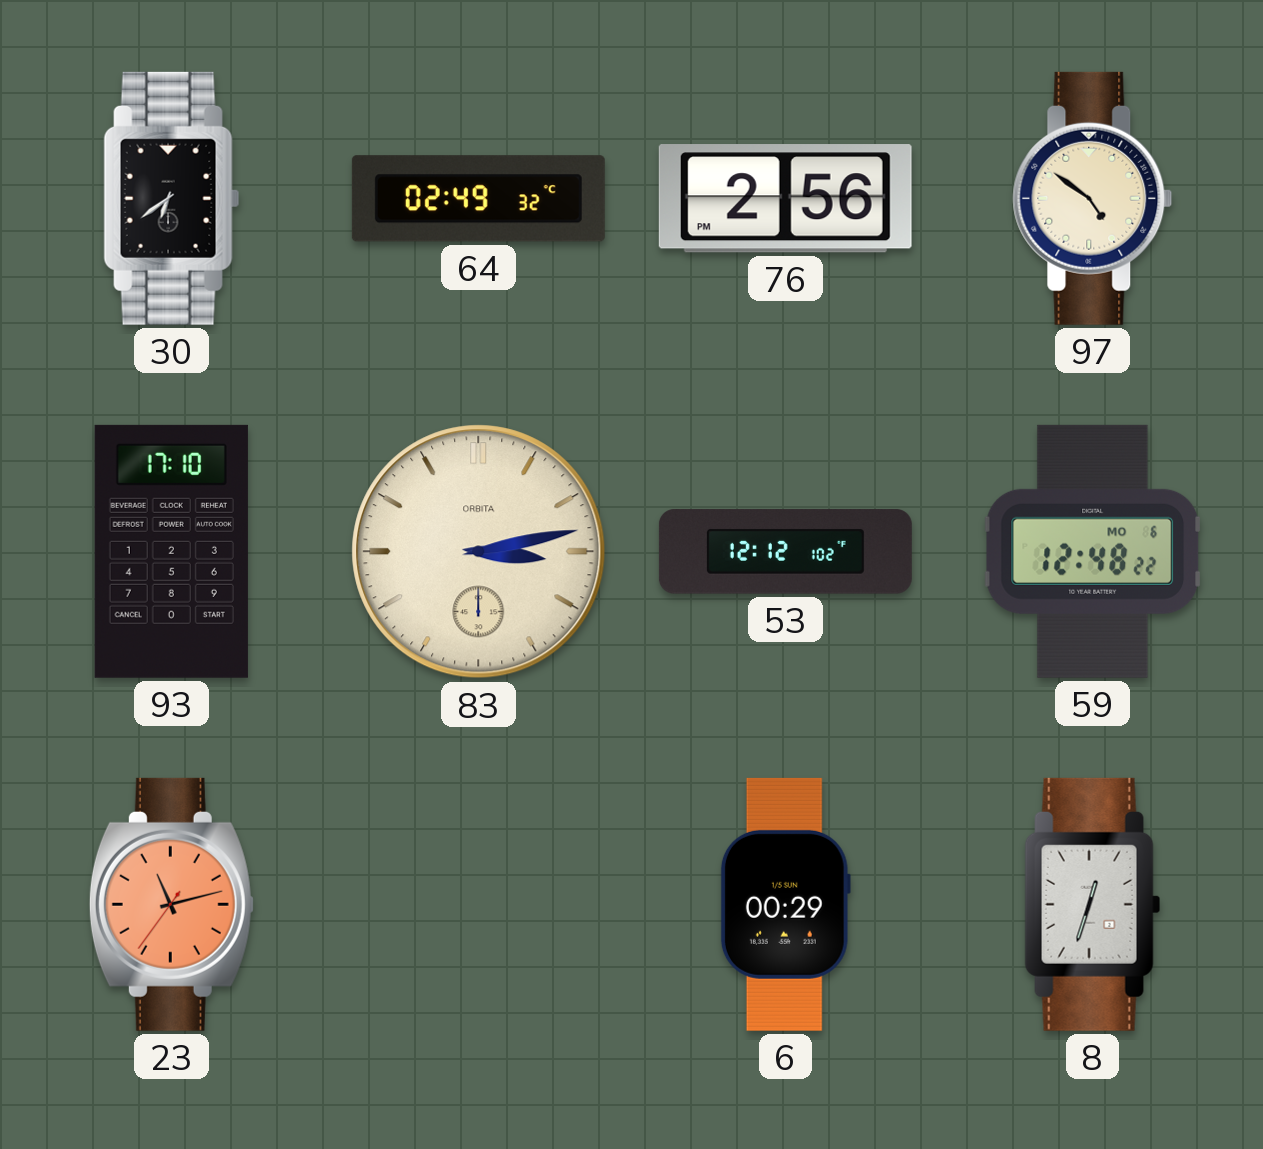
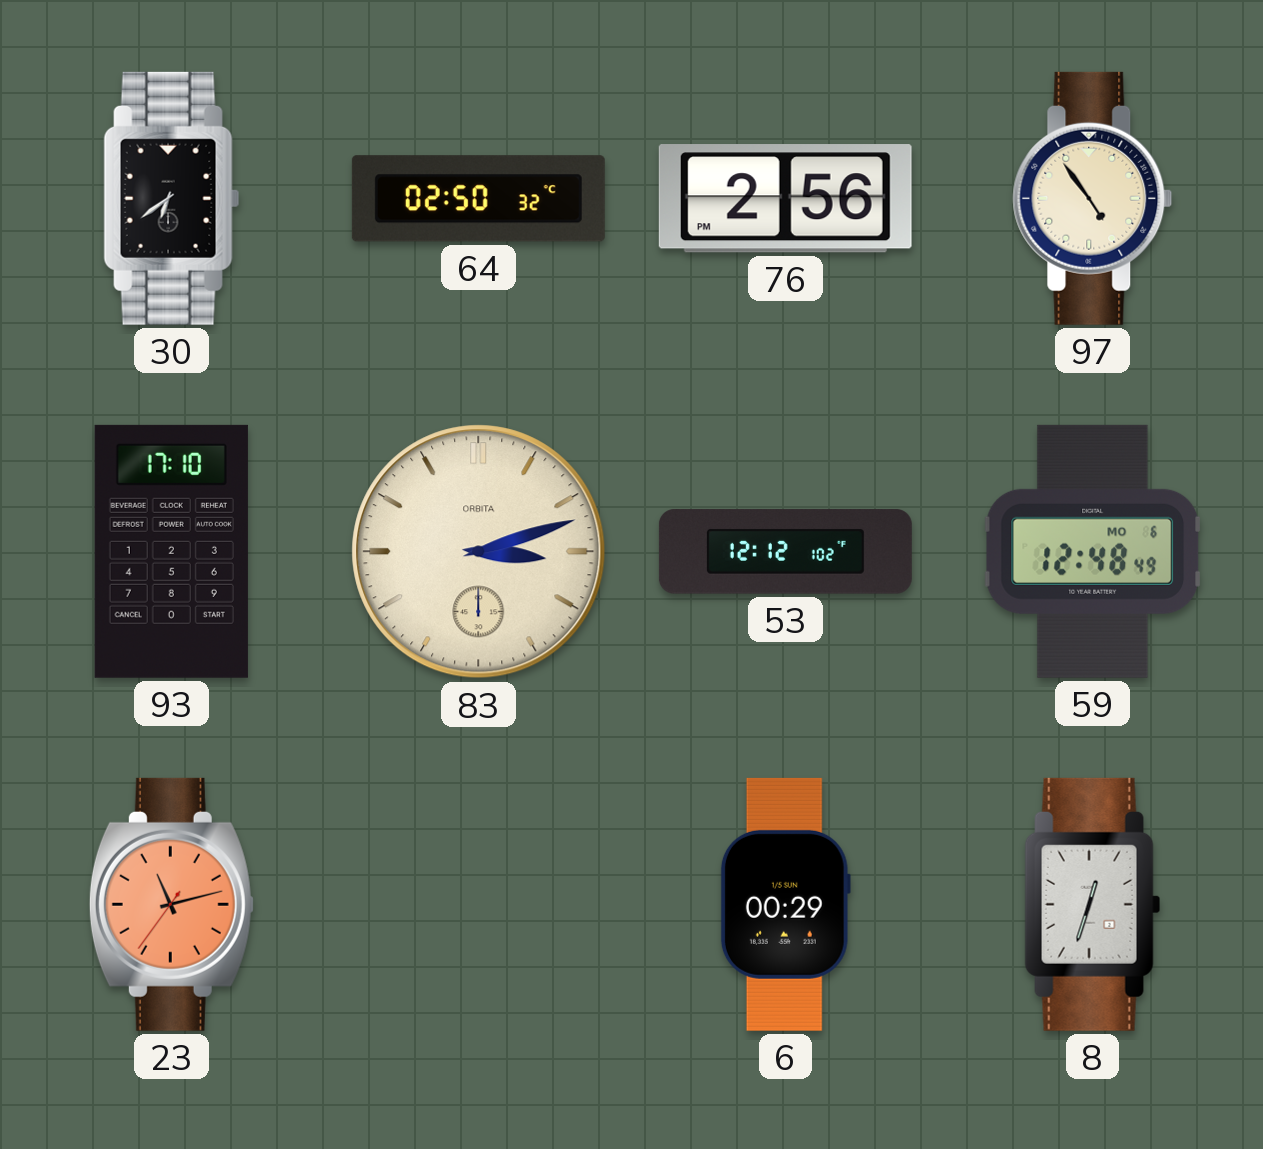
64: 02:49 -> 02:50 (478, 199)
97: 4:51 -> 4:54 (1093, 198)
83: 3:13 -> 3:12 (479, 552)
59: 12:48:22 -> 12:48:49 (1093, 551)
